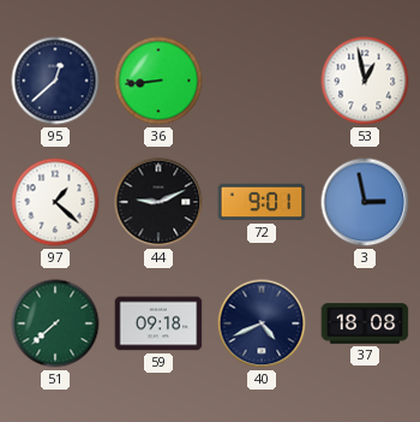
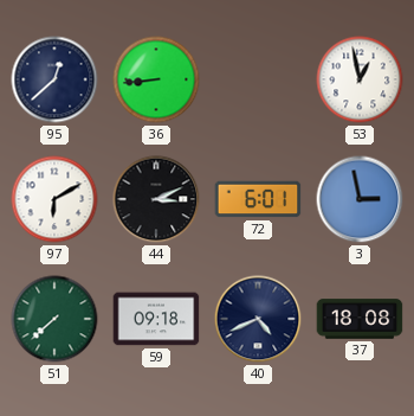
97: 1:22 -> 6:10 (54, 199)
44: 9:11 -> 3:11 (156, 199)
72: 9:01 -> 6:01 (258, 199)
